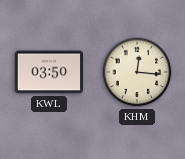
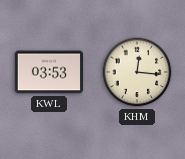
KWL: 03:50 -> 03:53 (49, 72)
